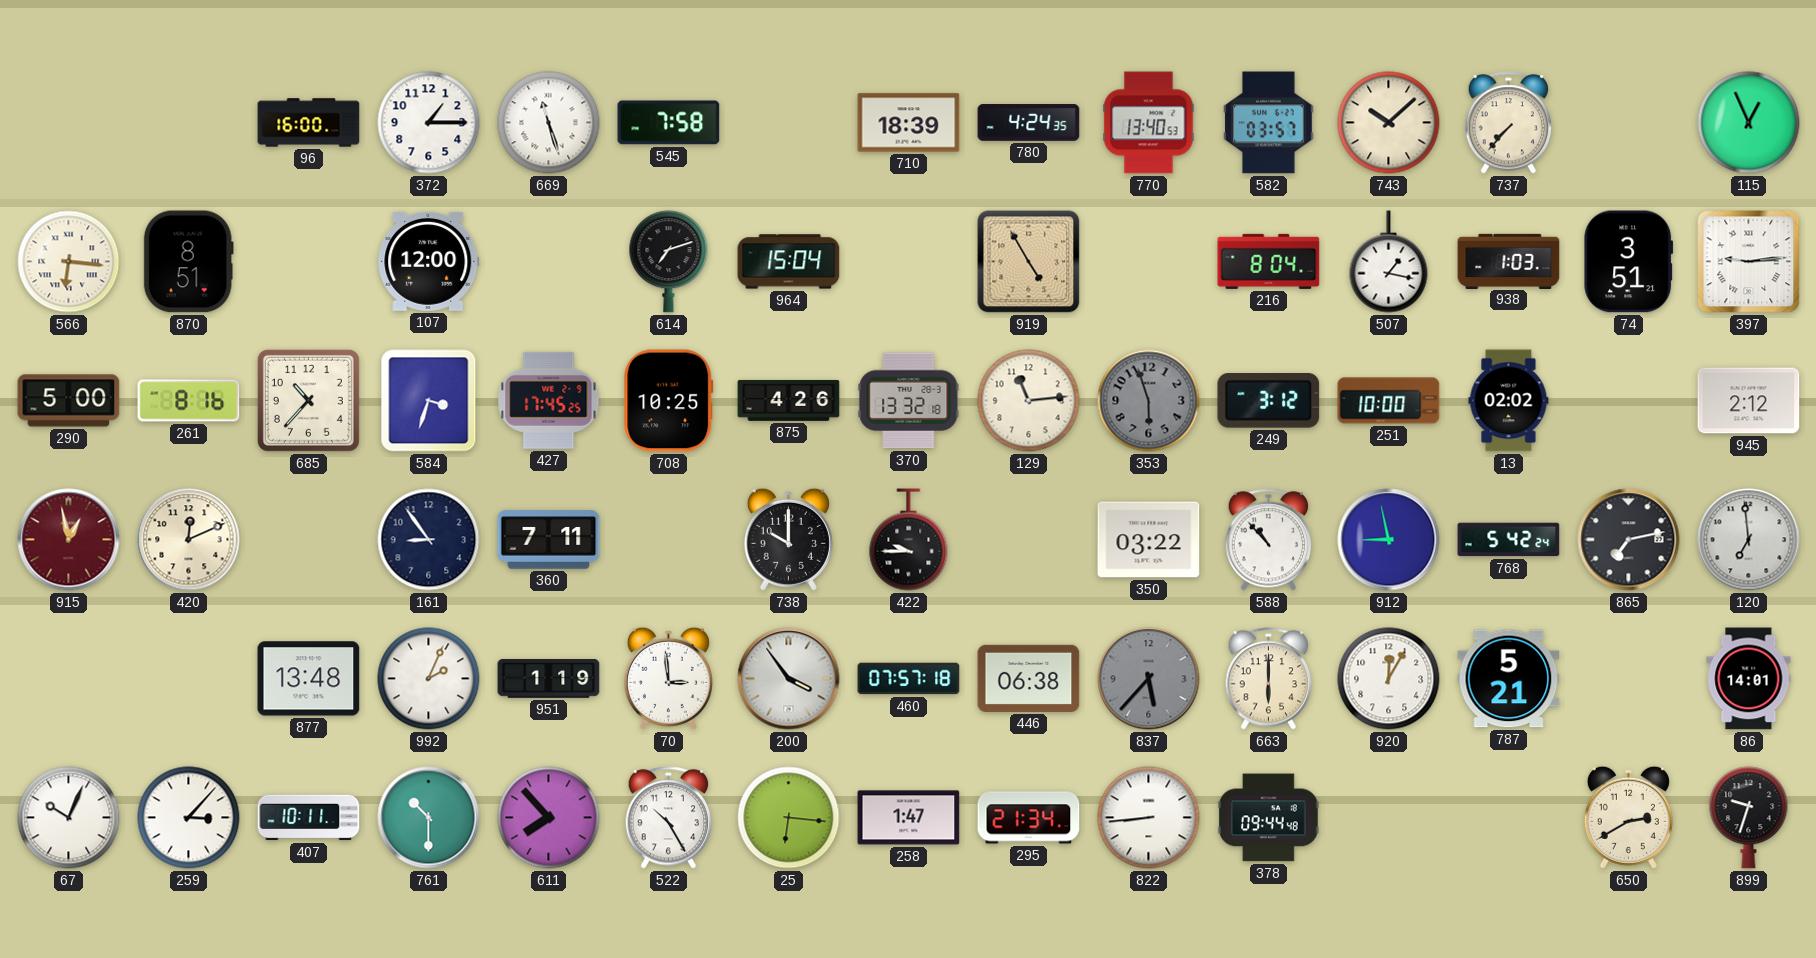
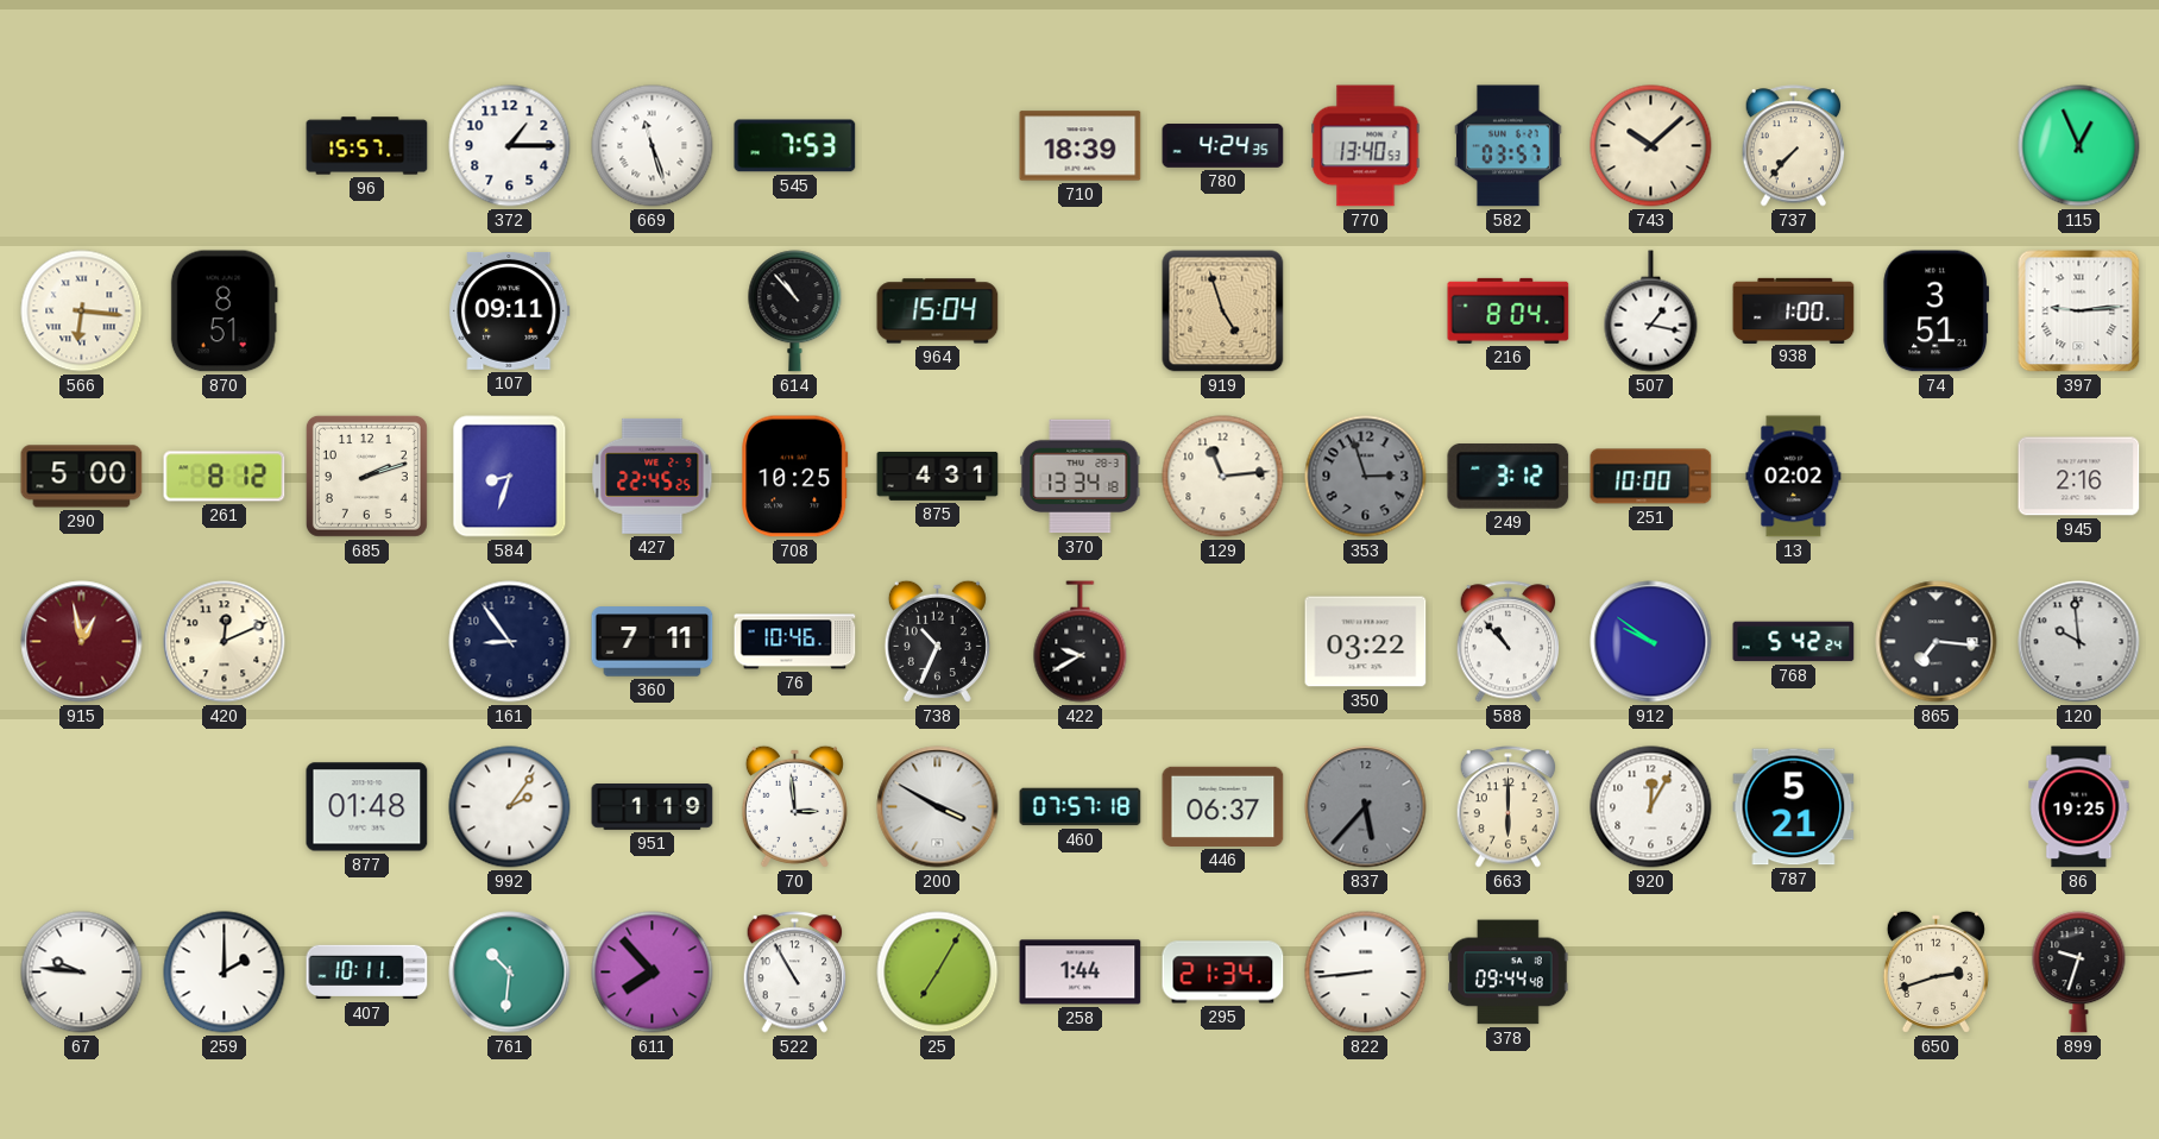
96: 16:00 -> 15:57 (367, 146)
545: 7:58 -> 7:53 (795, 146)
107: 12:00 -> 09:11 (510, 310)
614: 7:12 -> 10:53 (795, 312)
919: 4:55 -> 4:57 (1223, 312)
938: 1:03 -> 1:00 (1794, 310)
261: 8:16 -> 8:12 (225, 477)
685: 10:37 -> 2:12 (366, 476)
584: 3:33 -> 8:33 (510, 477)
427: 17:45 -> 22:45 (653, 476)
875: 4:26 -> 4:31 (938, 476)
370: 13:32 -> 13:34 (1081, 477)
353: 5:57 -> 2:57 (1366, 477)
945: 2:12 -> 2:16 (2079, 477)
76: none -> 10:46 (795, 642)
738: 10:00 -> 10:34 (937, 641)
422: 9:45 -> 9:40 (1081, 642)
912: 8:58 -> 9:51 (1651, 642)
865: 7:13 -> 7:16 (1937, 642)
120: 6:59 -> 9:59 (2079, 642)
877: 13:48 -> 01:48 (367, 807)
992: 2:04 -> 2:06 (510, 807)
200: 3:54 -> 3:50 (938, 807)
446: 06:38 -> 06:37 (1223, 806)
86: 14:01 -> 19:25 (2079, 807)
67: 10:04 -> 9:46 (82, 973)
259: 3:07 -> 2:00 (225, 973)
761: 10:30 -> 10:31 (510, 973)
522: 10:25 -> 10:55 (795, 973)
25: 6:16 -> 7:05 (938, 973)
258: 1:47 -> 1:44 (1081, 973)
650: 2:40 -> 2:42 (1935, 971)
